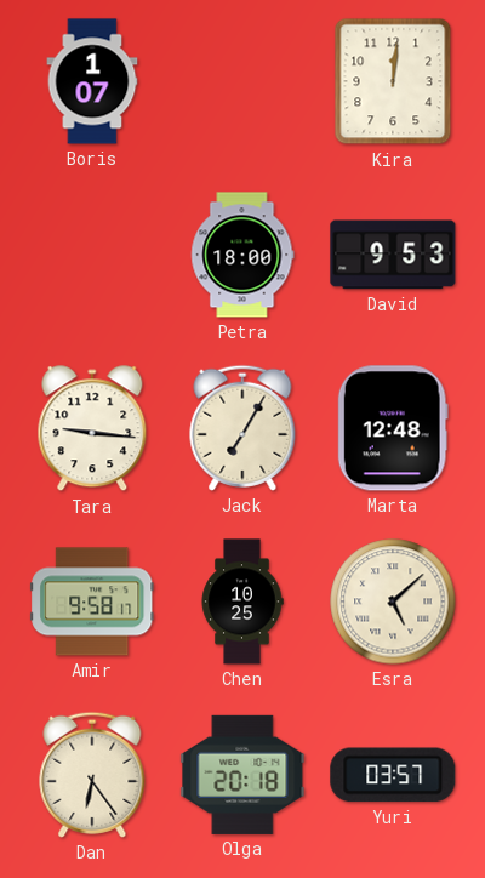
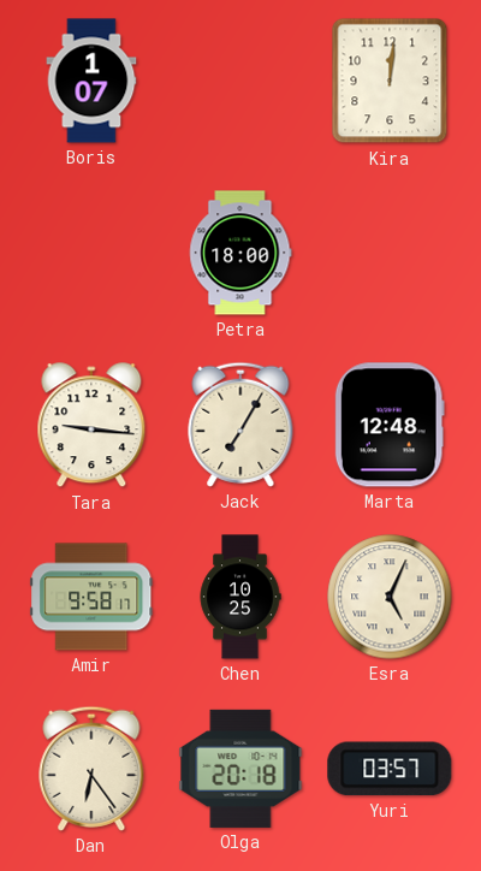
David: 9:53 -> none (393, 255)
Esra: 5:08 -> 5:04 (390, 597)
